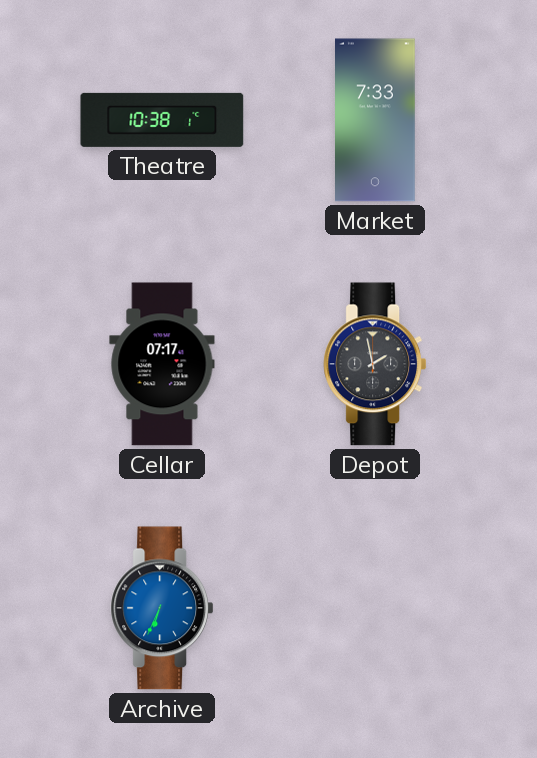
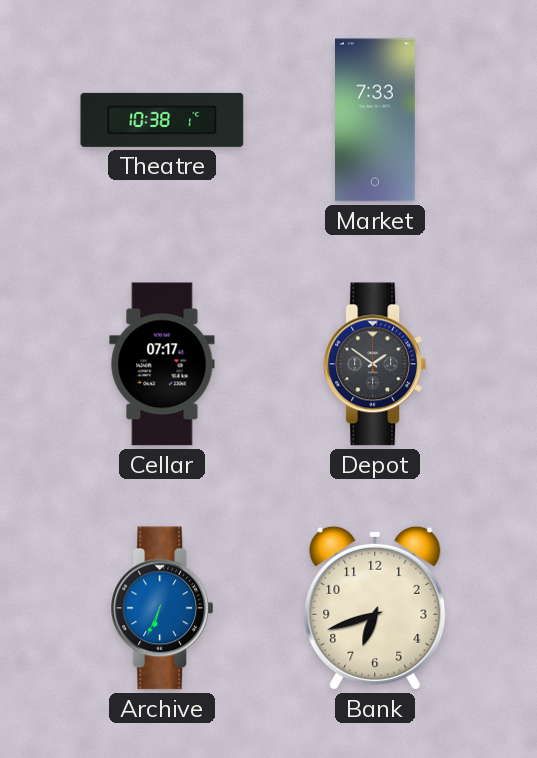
Depot: 1:58 -> 1:51 (375, 364)
Bank: none -> 6:42 (375, 608)
